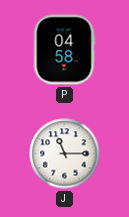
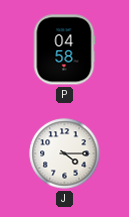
J: 11:15 -> 4:15 (65, 154)
